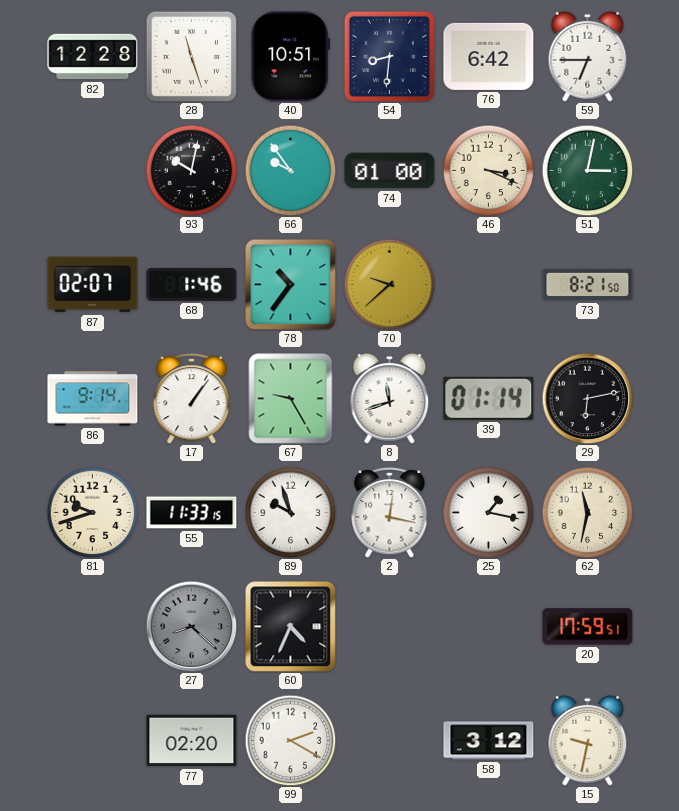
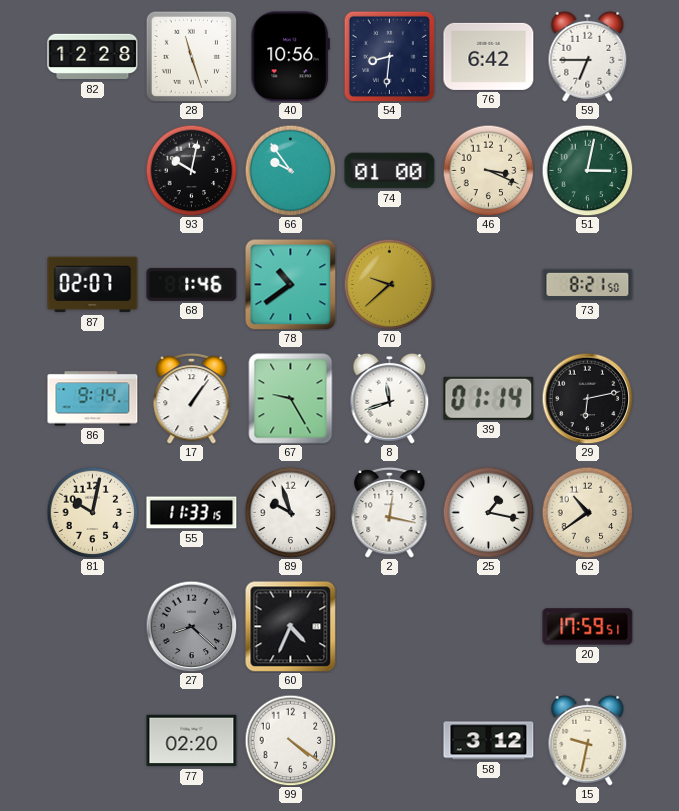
40: 10:51 -> 10:56 (290, 57)
78: 10:36 -> 10:39 (290, 284)
81: 9:42 -> 10:02 (92, 512)
62: 11:32 -> 10:39 (587, 512)
99: 2:20 -> 4:21 (290, 740)
